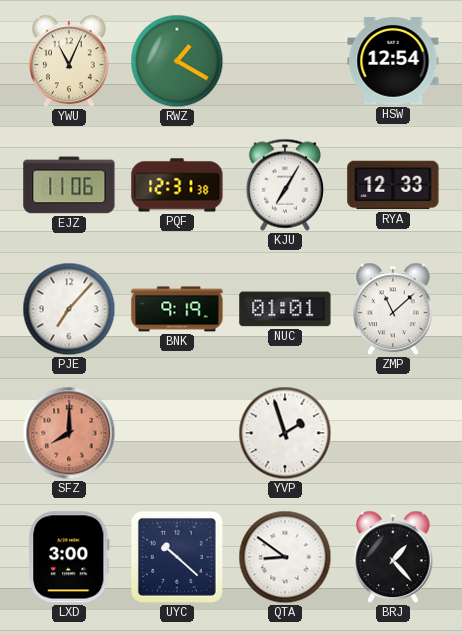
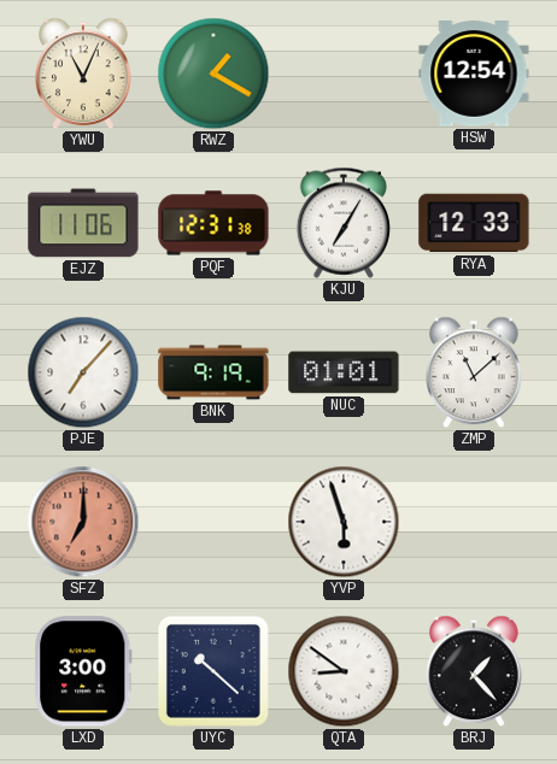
SFZ: 8:00 -> 7:00 (83, 522)
YVP: 1:57 -> 5:57 (344, 522)
